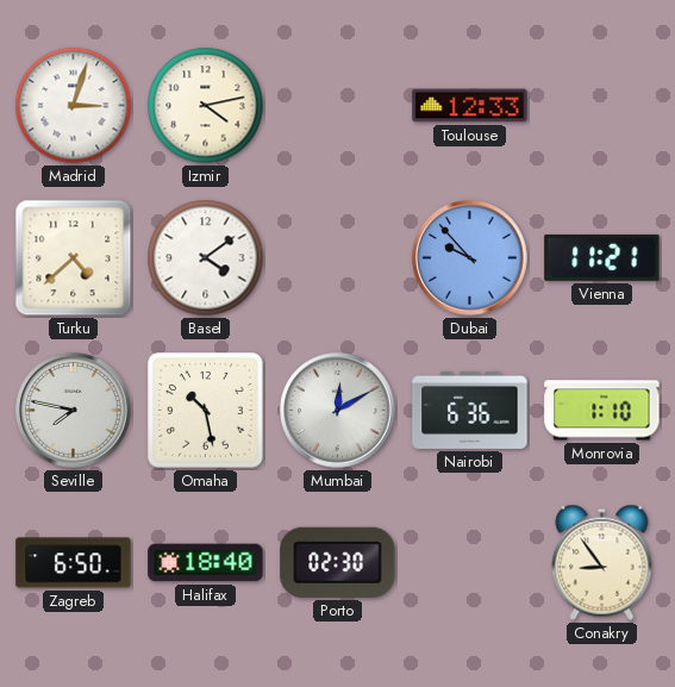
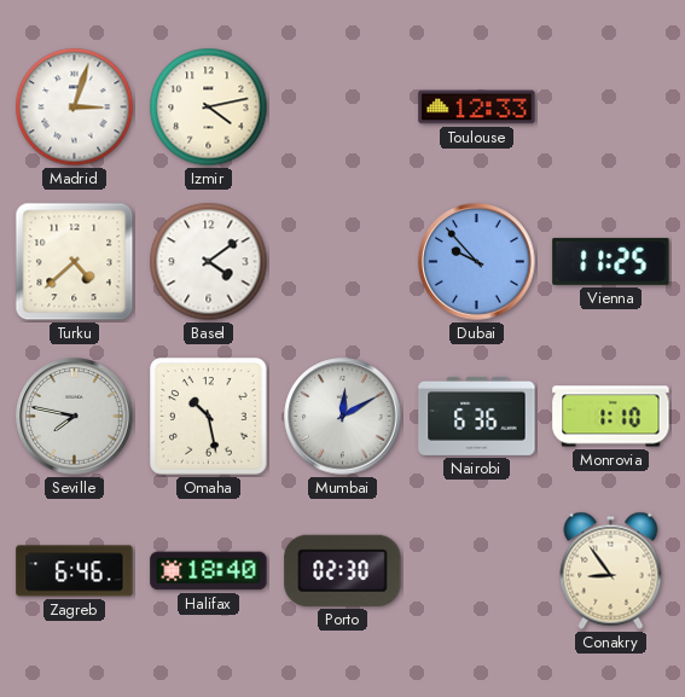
Vienna: 11:21 -> 11:25 (611, 261)
Zagreb: 6:50 -> 6:46 (75, 571)
